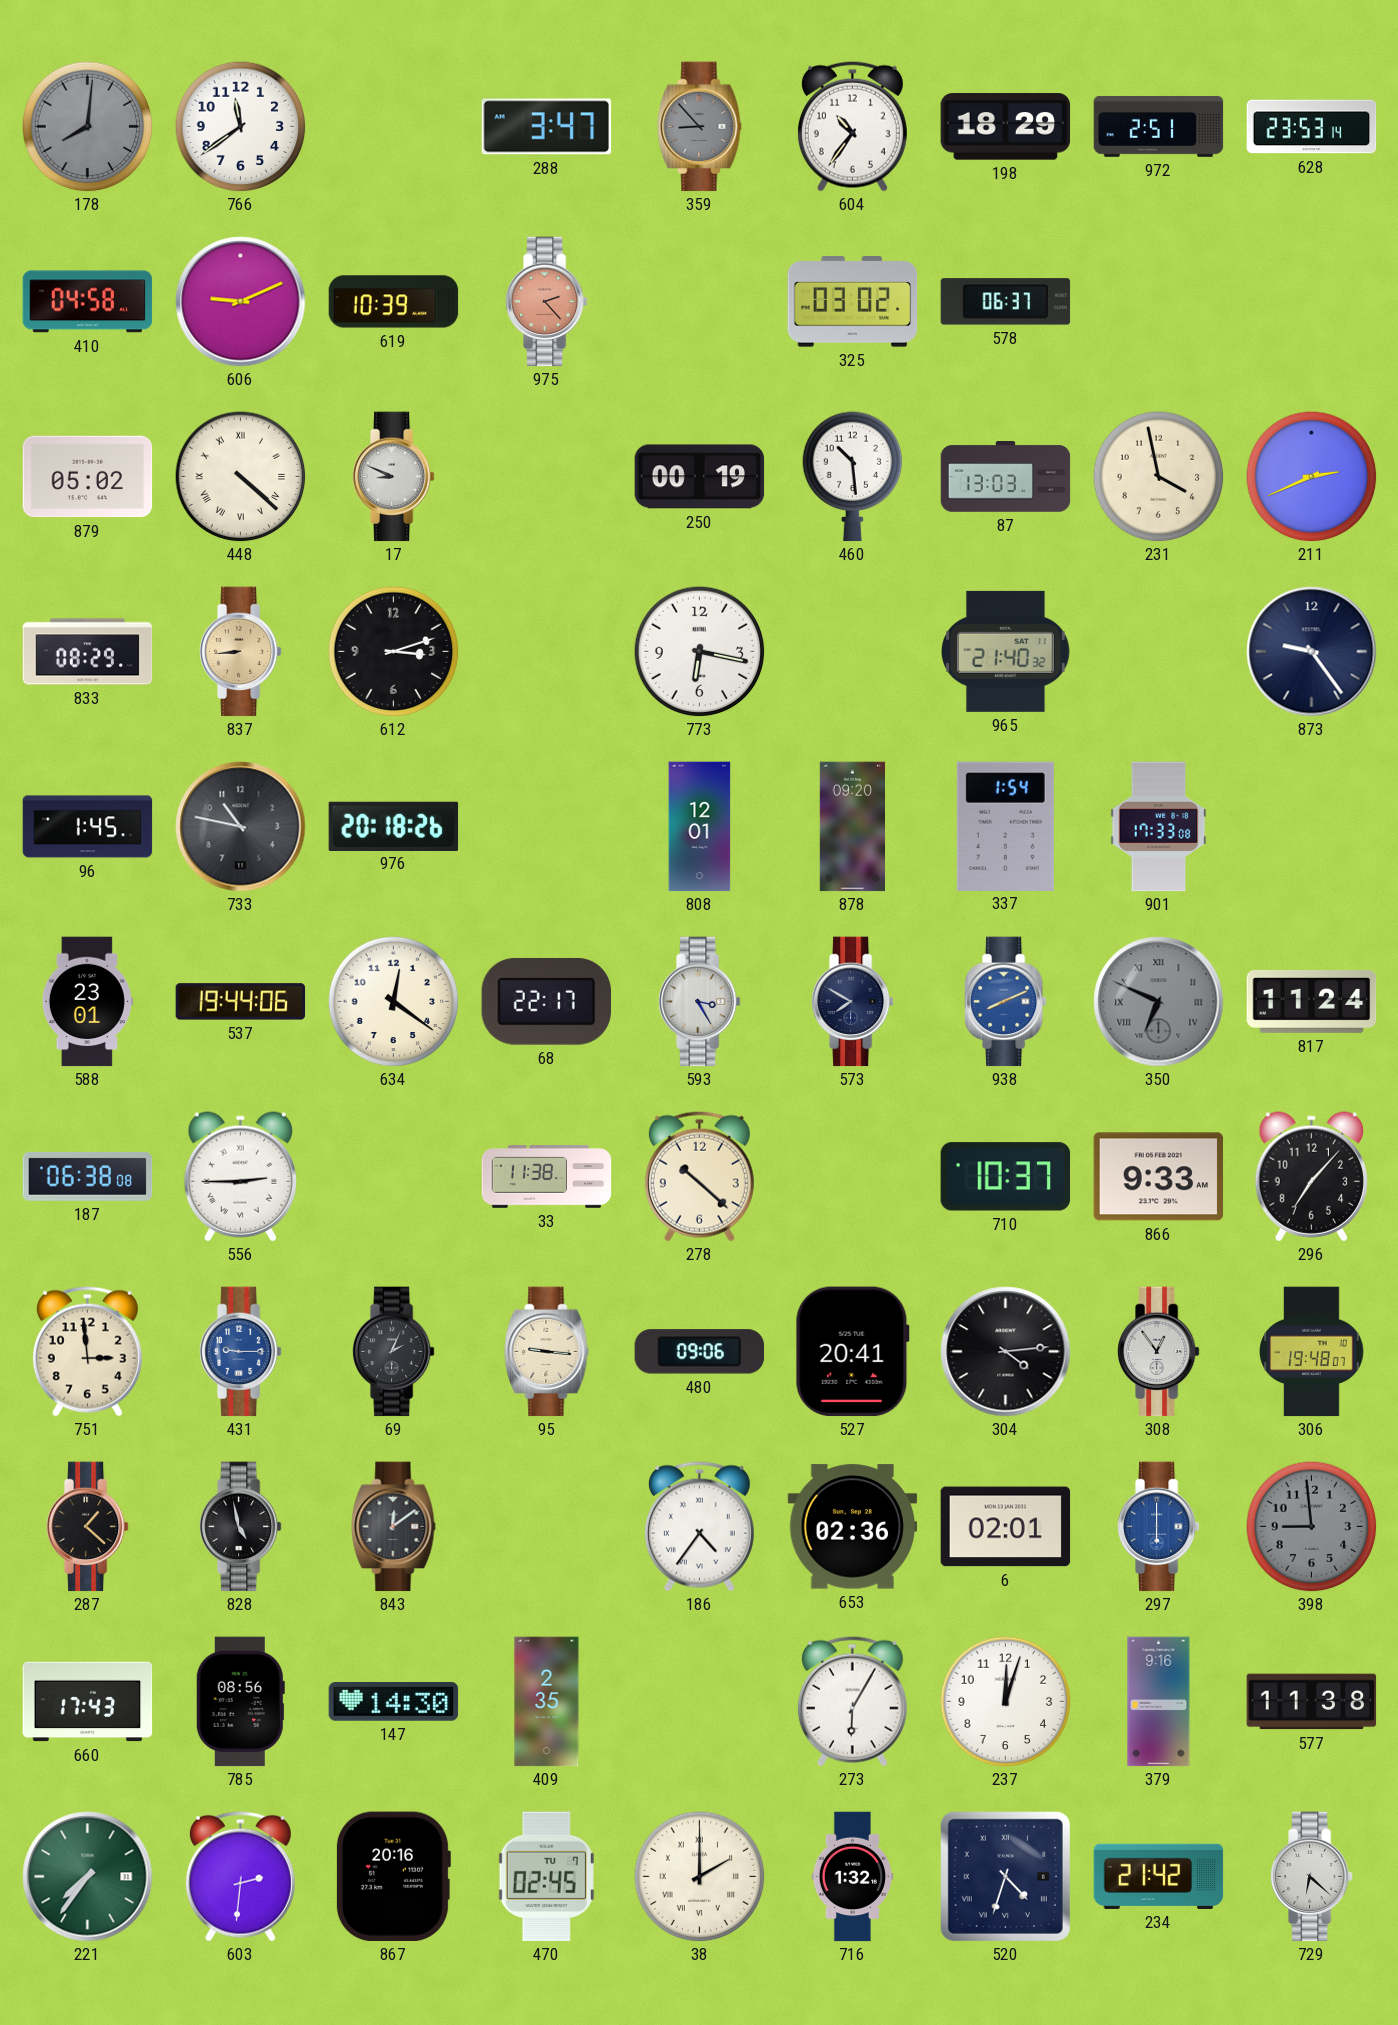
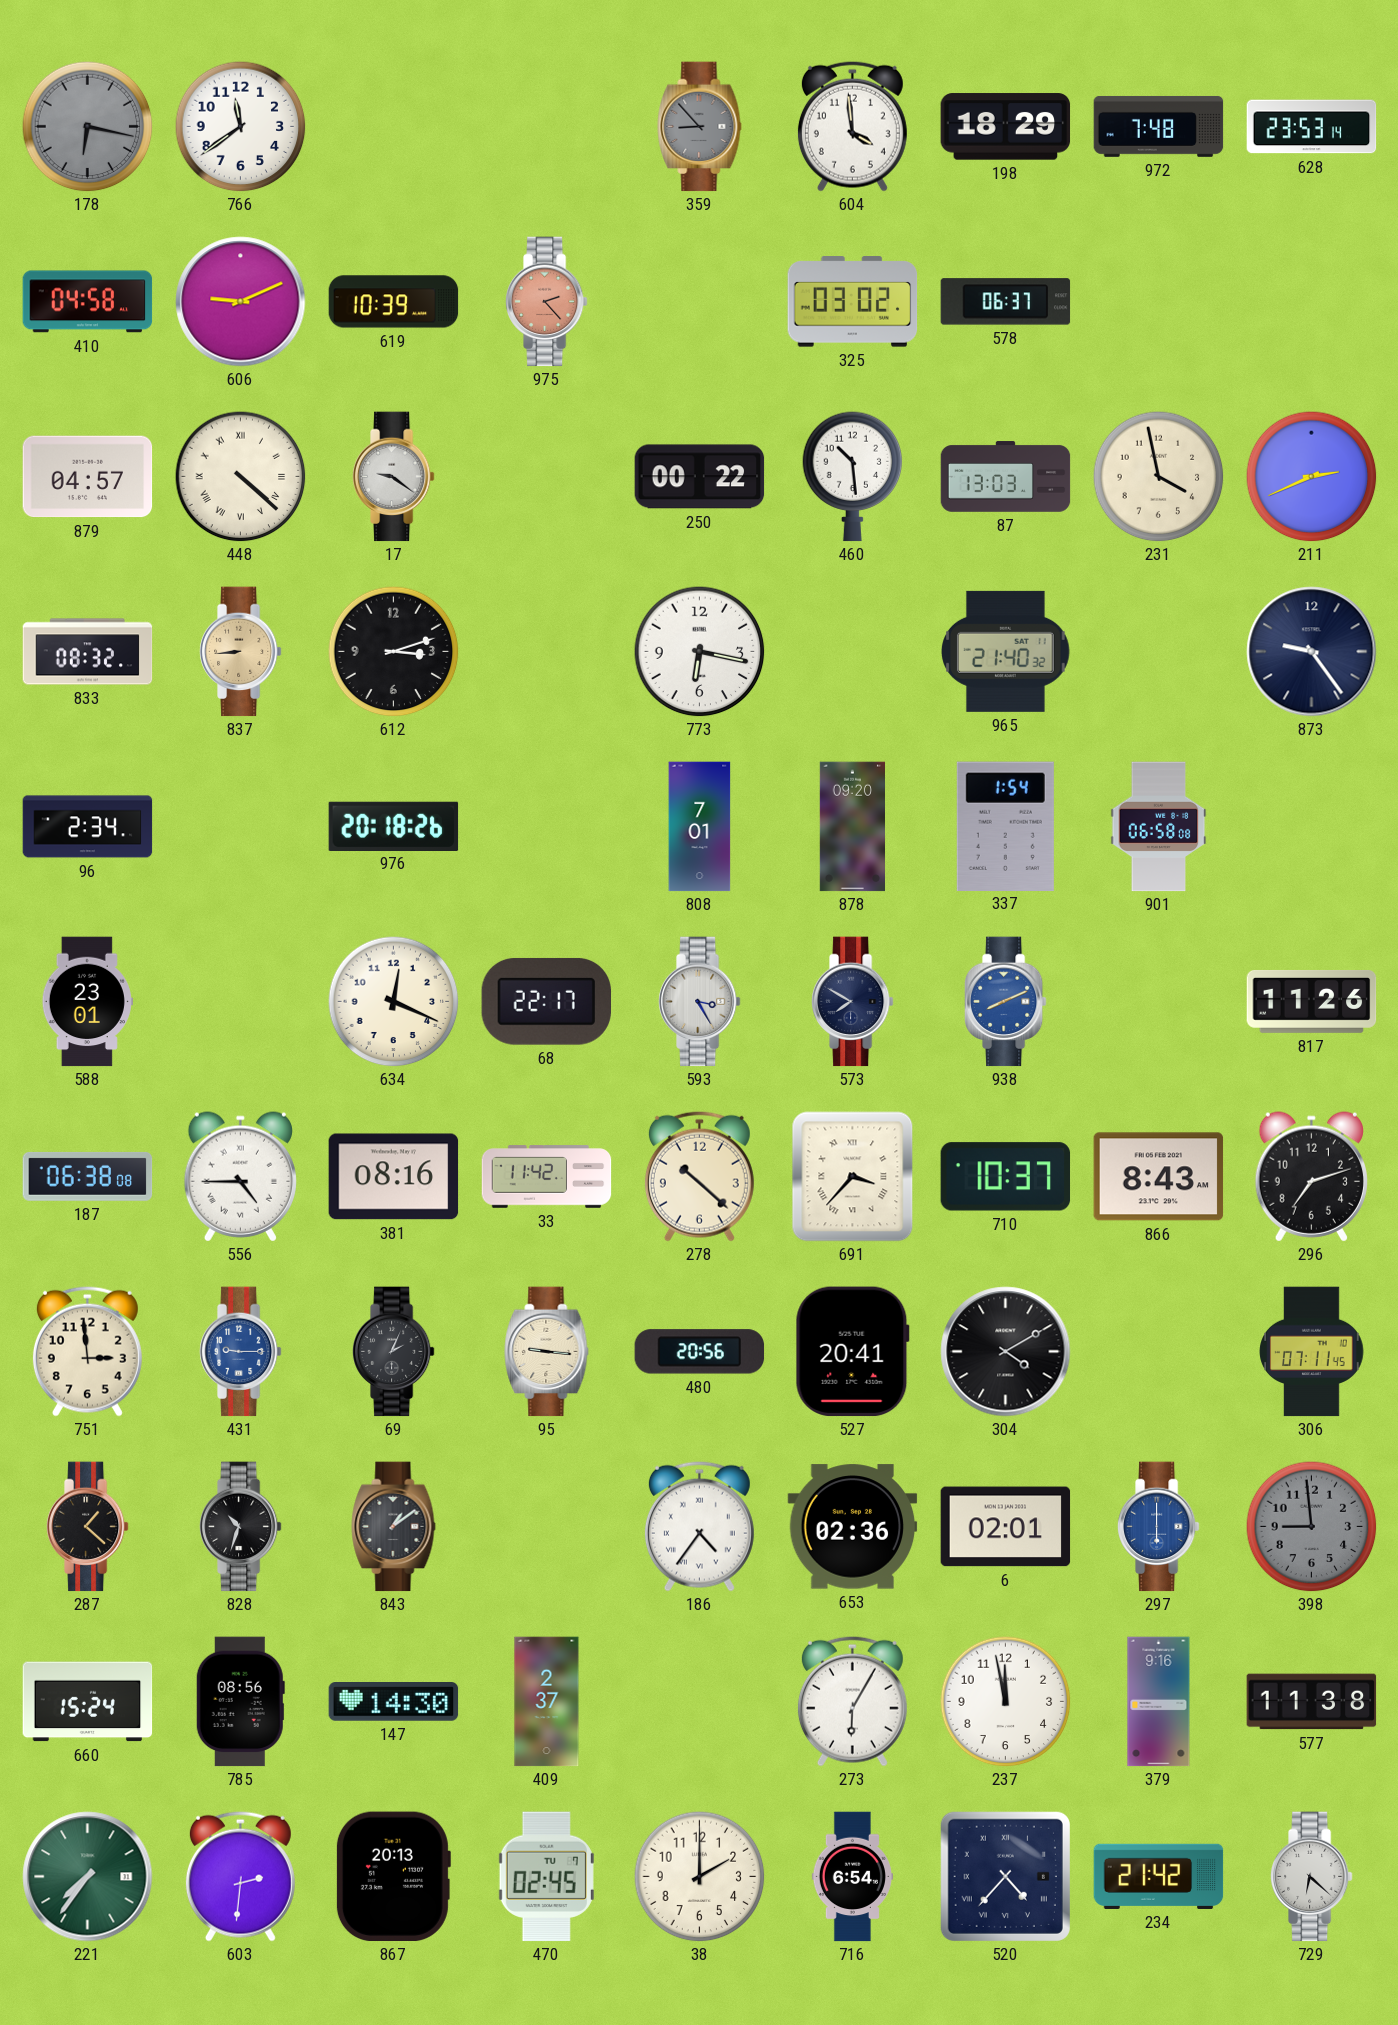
178: 8:01 -> 6:17 (88, 127)
288: 3:47 -> none (547, 127)
604: 10:36 -> 3:59 (852, 126)
972: 2:51 -> 7:48 (1159, 126)
879: 05:02 -> 04:57 (88, 477)
17: 8:49 -> 9:21 (393, 477)
250: 00:19 -> 00:22 (700, 477)
833: 08:29 -> 08:32 (88, 652)
96: 1:45 -> 2:34 (88, 827)
733: 10:47 -> none (241, 827)
808: 12:01 -> 7:01 (700, 827)
901: 17:33 -> 06:58 (1159, 827)
537: 19:44 -> none (241, 1002)
634: 12:21 -> 12:19 (394, 1002)
350: 6:49 -> none (1159, 1002)
817: 11:24 -> 11:26 (1312, 1001)
556: 2:45 -> 4:45 (240, 1177)
381: none -> 08:16 (394, 1177)
33: 11:38 -> 11:42 (547, 1177)
691: none -> 3:37 (853, 1177)
866: 9:33 -> 8:43 (1159, 1177)
296: 7:07 -> 7:12 (1311, 1177)
480: 09:06 -> 20:56 (700, 1352)
304: 4:14 -> 4:10 (1006, 1352)
308: 12:54 -> none (1158, 1352)
306: 19:48 -> 07:11 (1312, 1352)
828: 4:58 -> 10:33 (240, 1527)
843: 12:09 -> 1:09 (394, 1527)
660: 17:43 -> 15:24 (88, 1702)
409: 2:35 -> 2:37 (547, 1702)
237: 12:03 -> 11:58 (1006, 1702)
867: 20:16 -> 20:13 (393, 1877)
38 numerals: Roman -> Arabic (700, 1877)
716: 1:32 -> 6:54 (852, 1877)
520: 4:33 -> 4:37 (1005, 1876)
